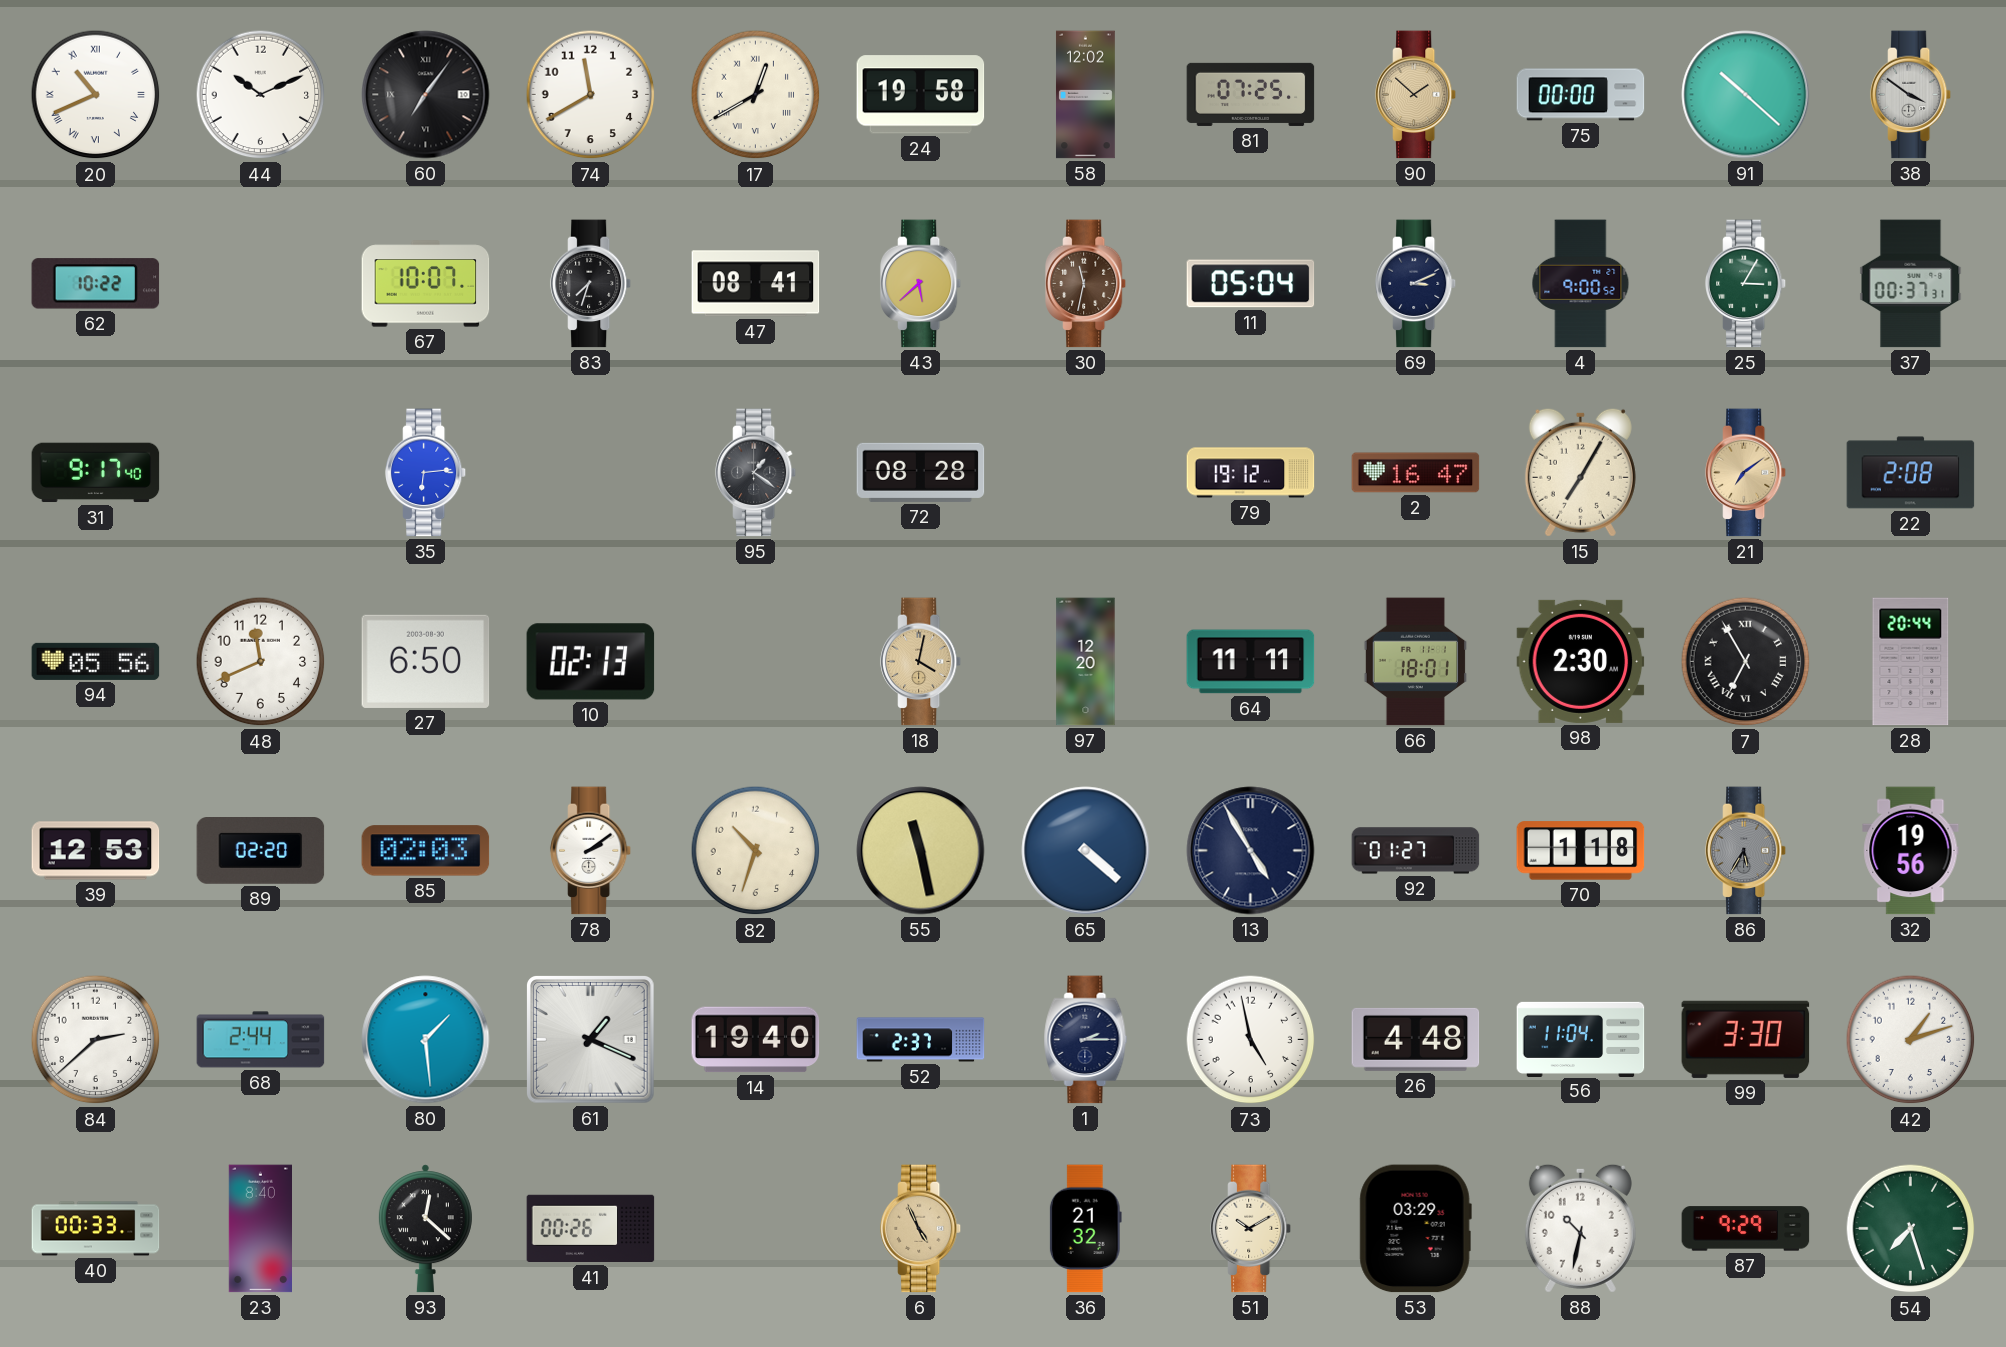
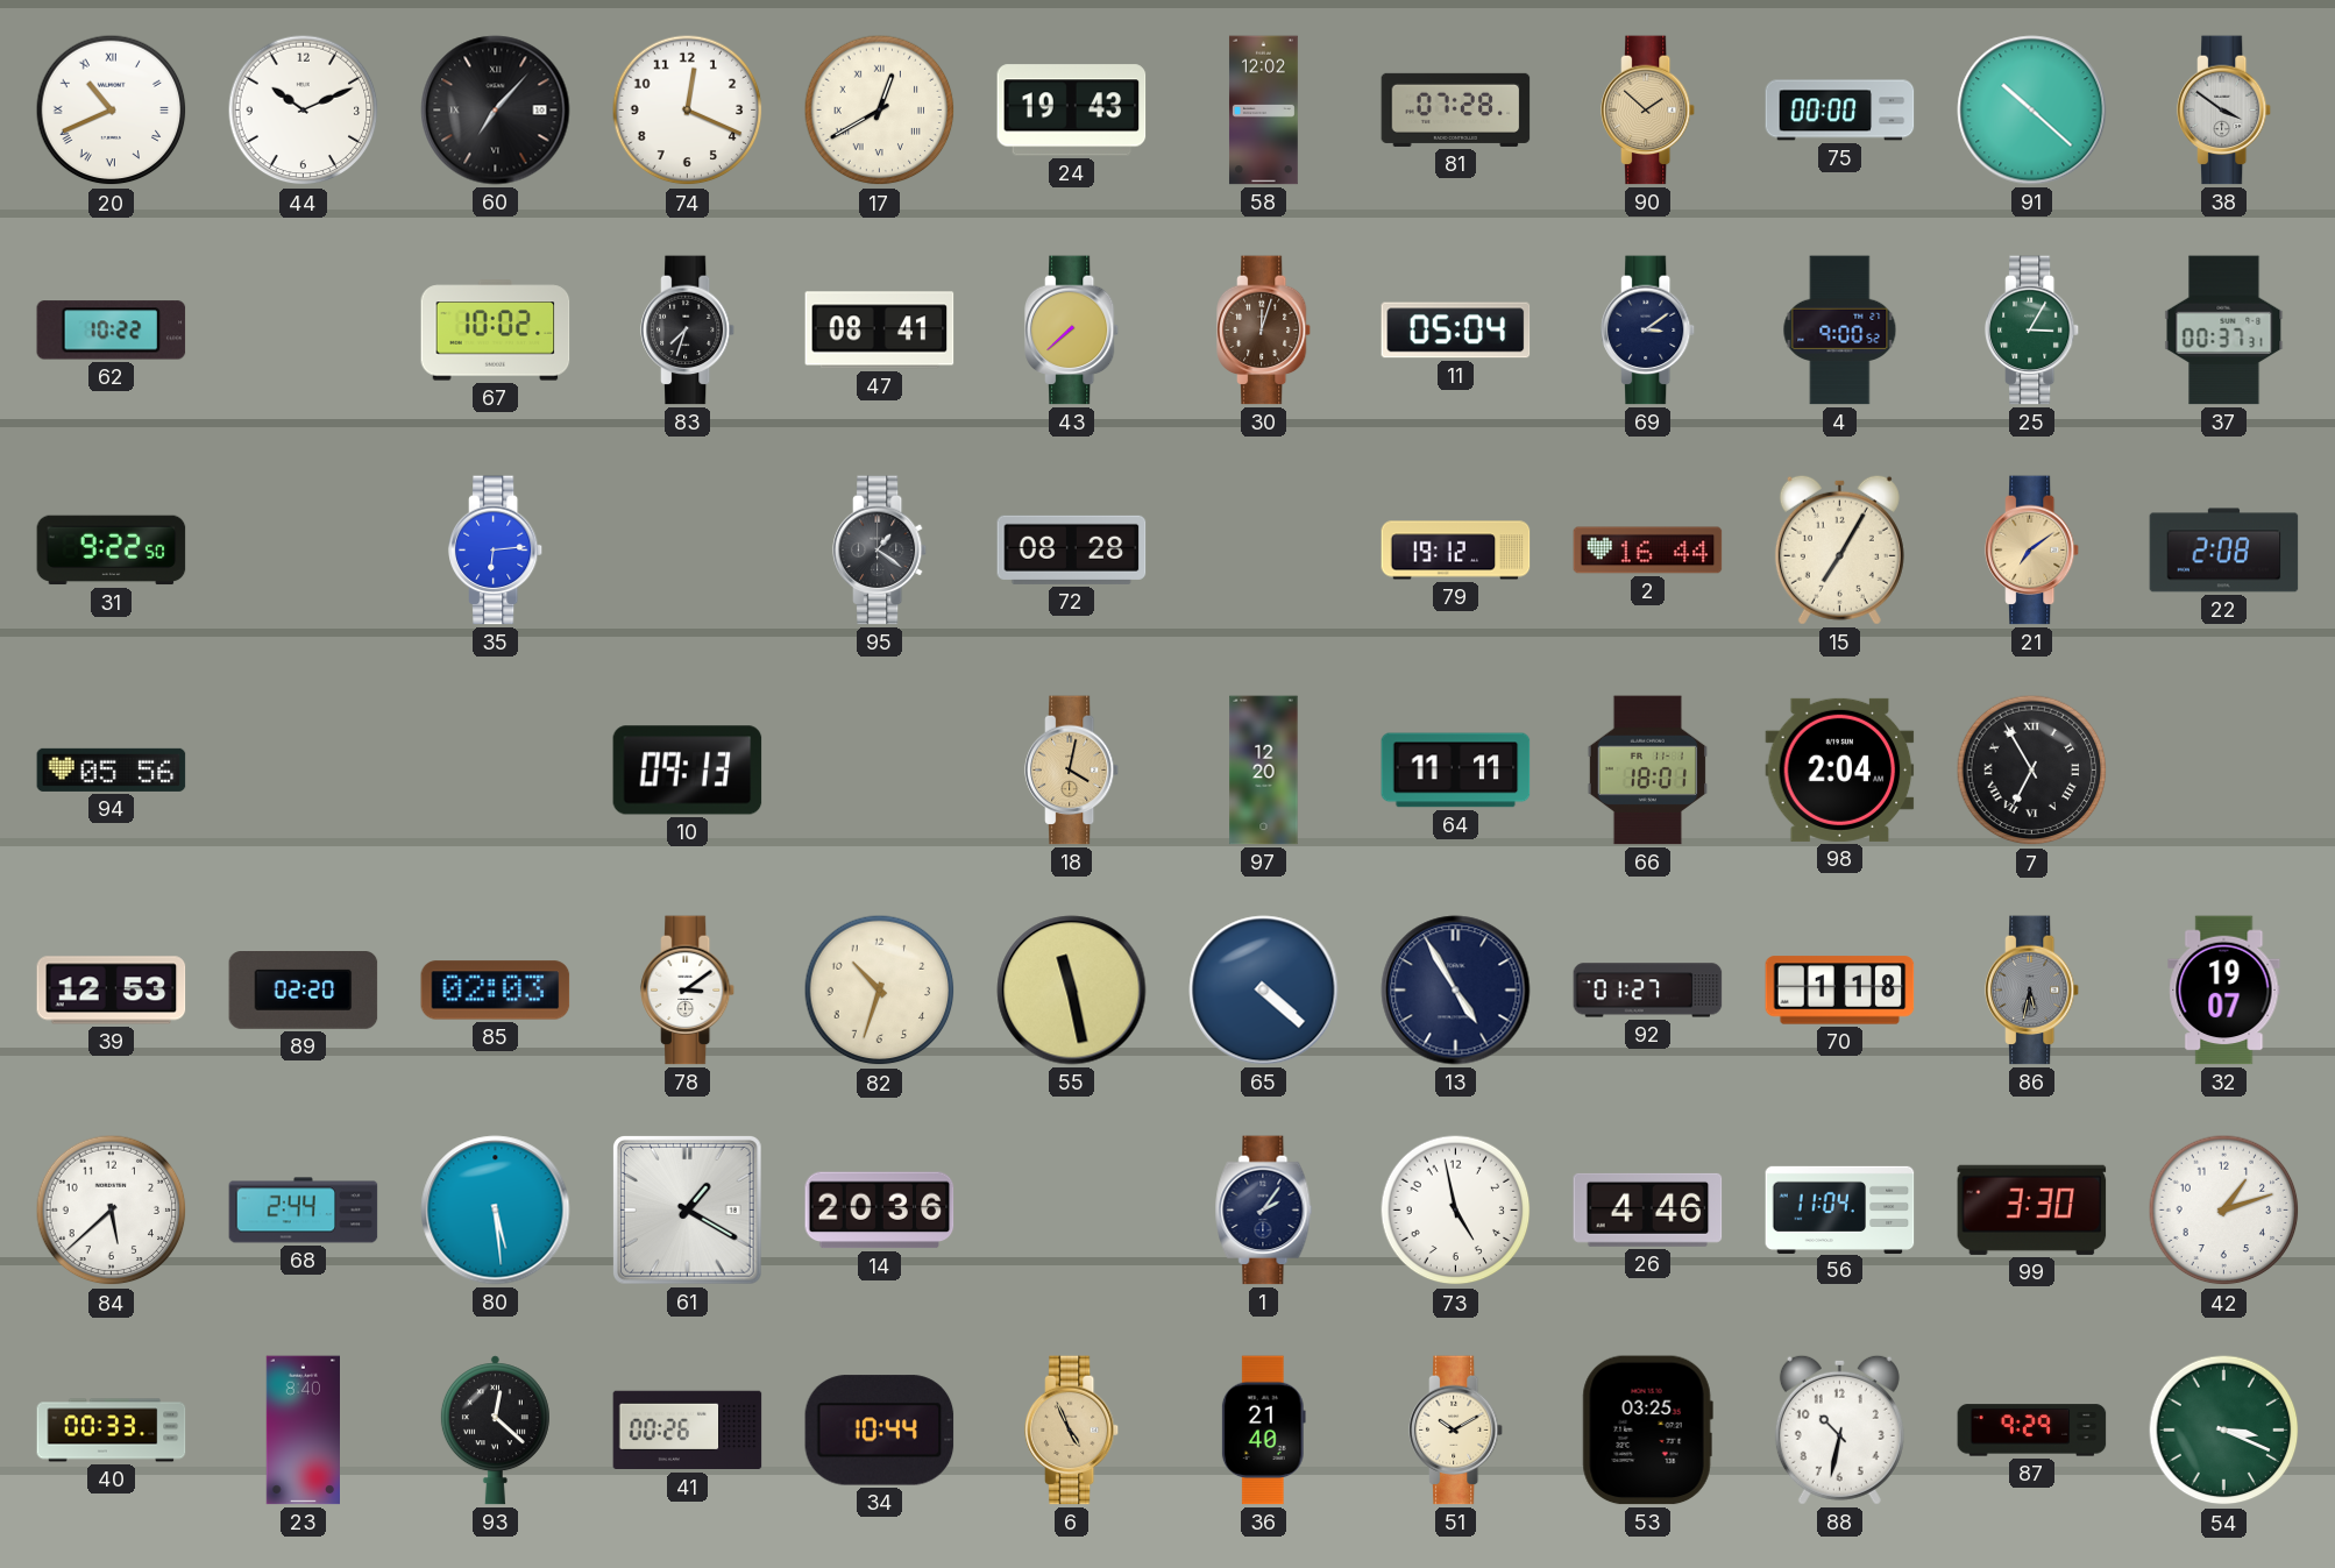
60: 7:06 -> 7:07 (496, 111)
74: 11:40 -> 12:19 (688, 111)
24: 19:58 -> 19:43 (1072, 111)
81: 07:25 -> 07:28 (1456, 109)
67: 10:07 -> 10:02 (496, 331)
43: 5:38 -> 7:38 (1072, 331)
30: 11:32 -> 12:03 (1264, 331)
69: 3:11 -> 3:09 (1648, 331)
31: 9:17 -> 9:22 (112, 551)
2: 16:47 -> 16:44 (1648, 551)
48: 11:41 -> none (261, 662)
27: 6:50 -> none (426, 661)
10: 02:13 -> 09:13 (688, 771)
98: 2:30 -> 2:04 (1840, 769)
28: 20:44 -> none (1911, 662)
78: 2:09 -> 3:09 (688, 991)
86: 5:35 -> 5:32 (2032, 991)
32: 19:56 -> 19:07 (2224, 991)
84: 2:38 -> 5:38 (112, 1211)
80: 1:29 -> 5:29 (496, 1211)
61: 1:19 -> 1:20 (688, 1211)
14: 19:40 -> 20:36 (880, 1211)
52: 2:37 -> none (921, 1040)
1: 2:15 -> 2:06 (1264, 1211)
26: 4:48 -> 4:46 (1648, 1209)
34: none -> 10:44 (880, 1431)
36: 21:32 -> 21:40 (1263, 1431)
53: 03:29 -> 03:25 (1647, 1431)
54: 7:27 -> 3:19 (2224, 1431)
